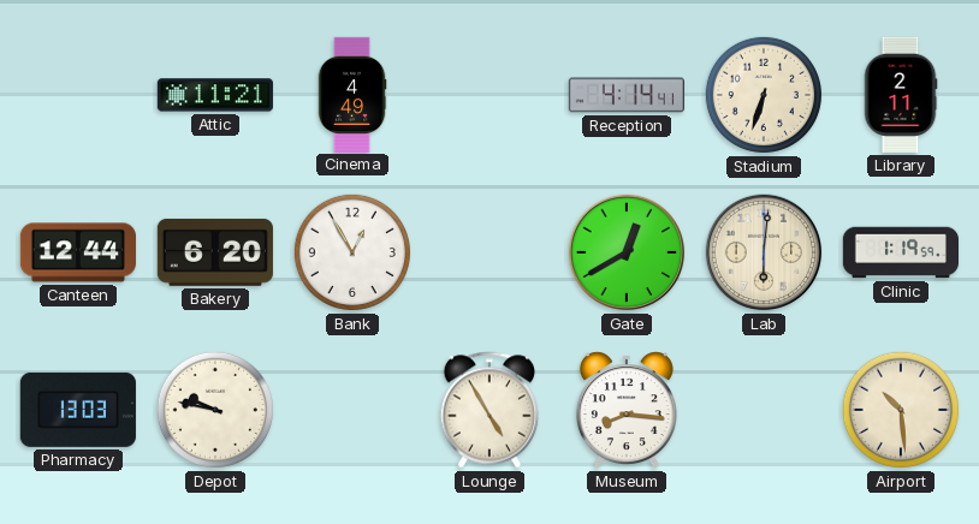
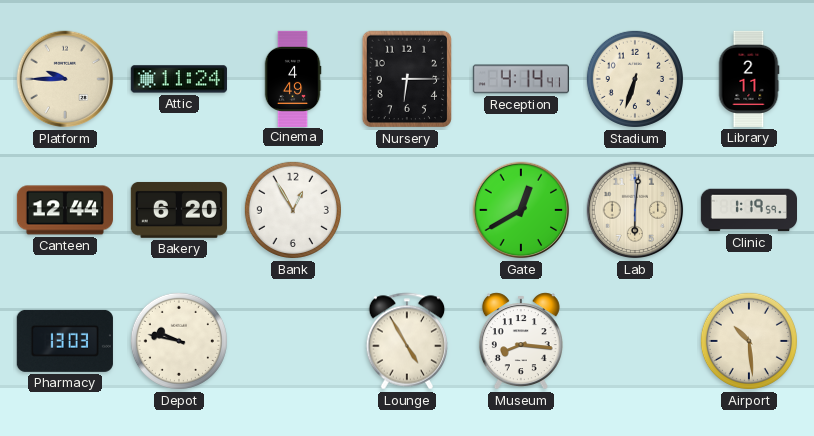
Platform: none -> 9:45 (65, 79)
Attic: 11:21 -> 11:24 (179, 79)
Nursery: none -> 6:15 (407, 79)
